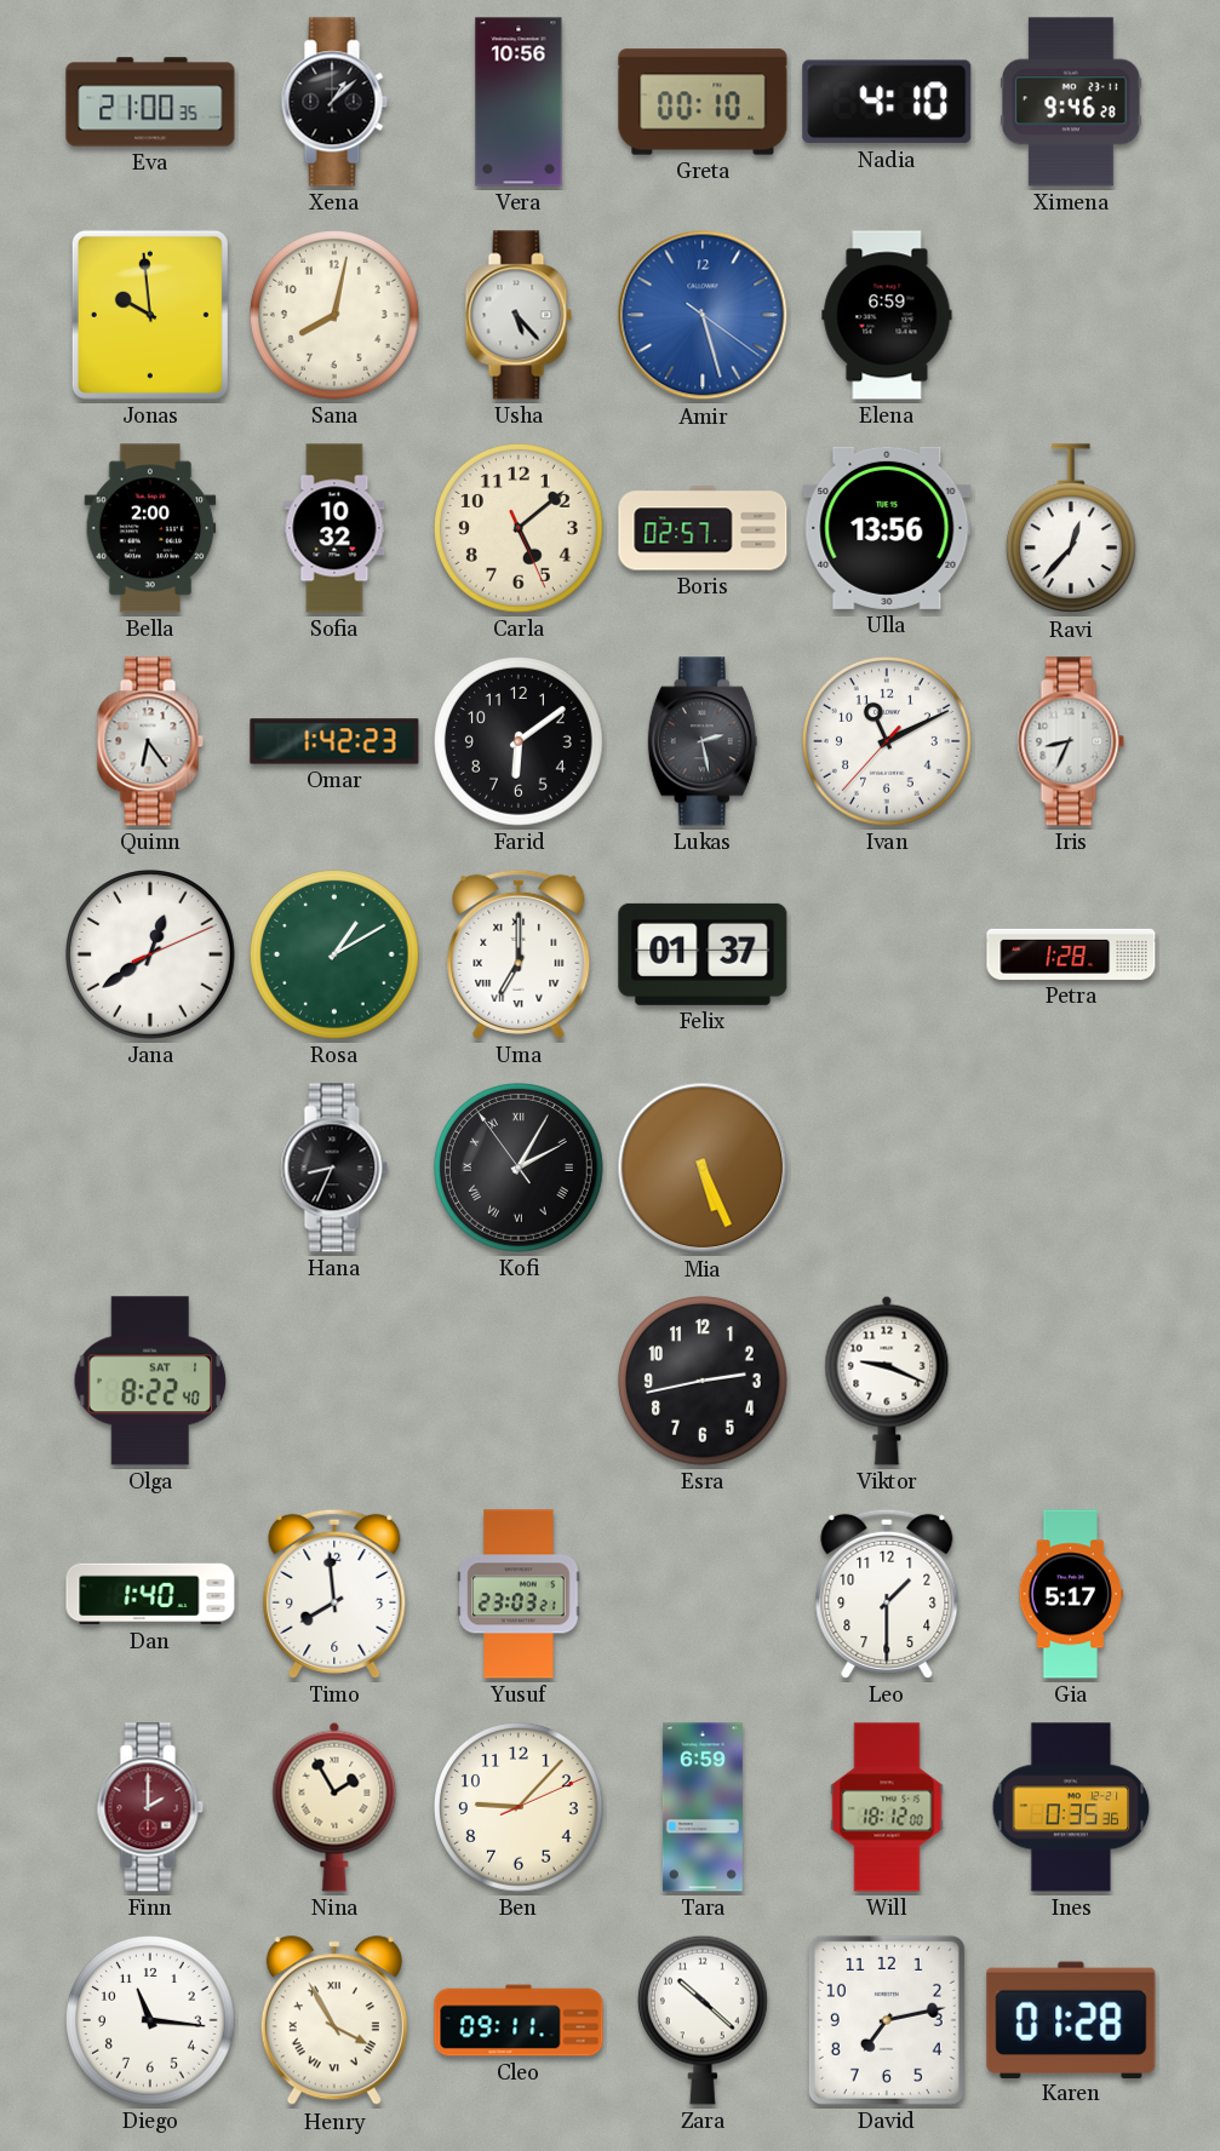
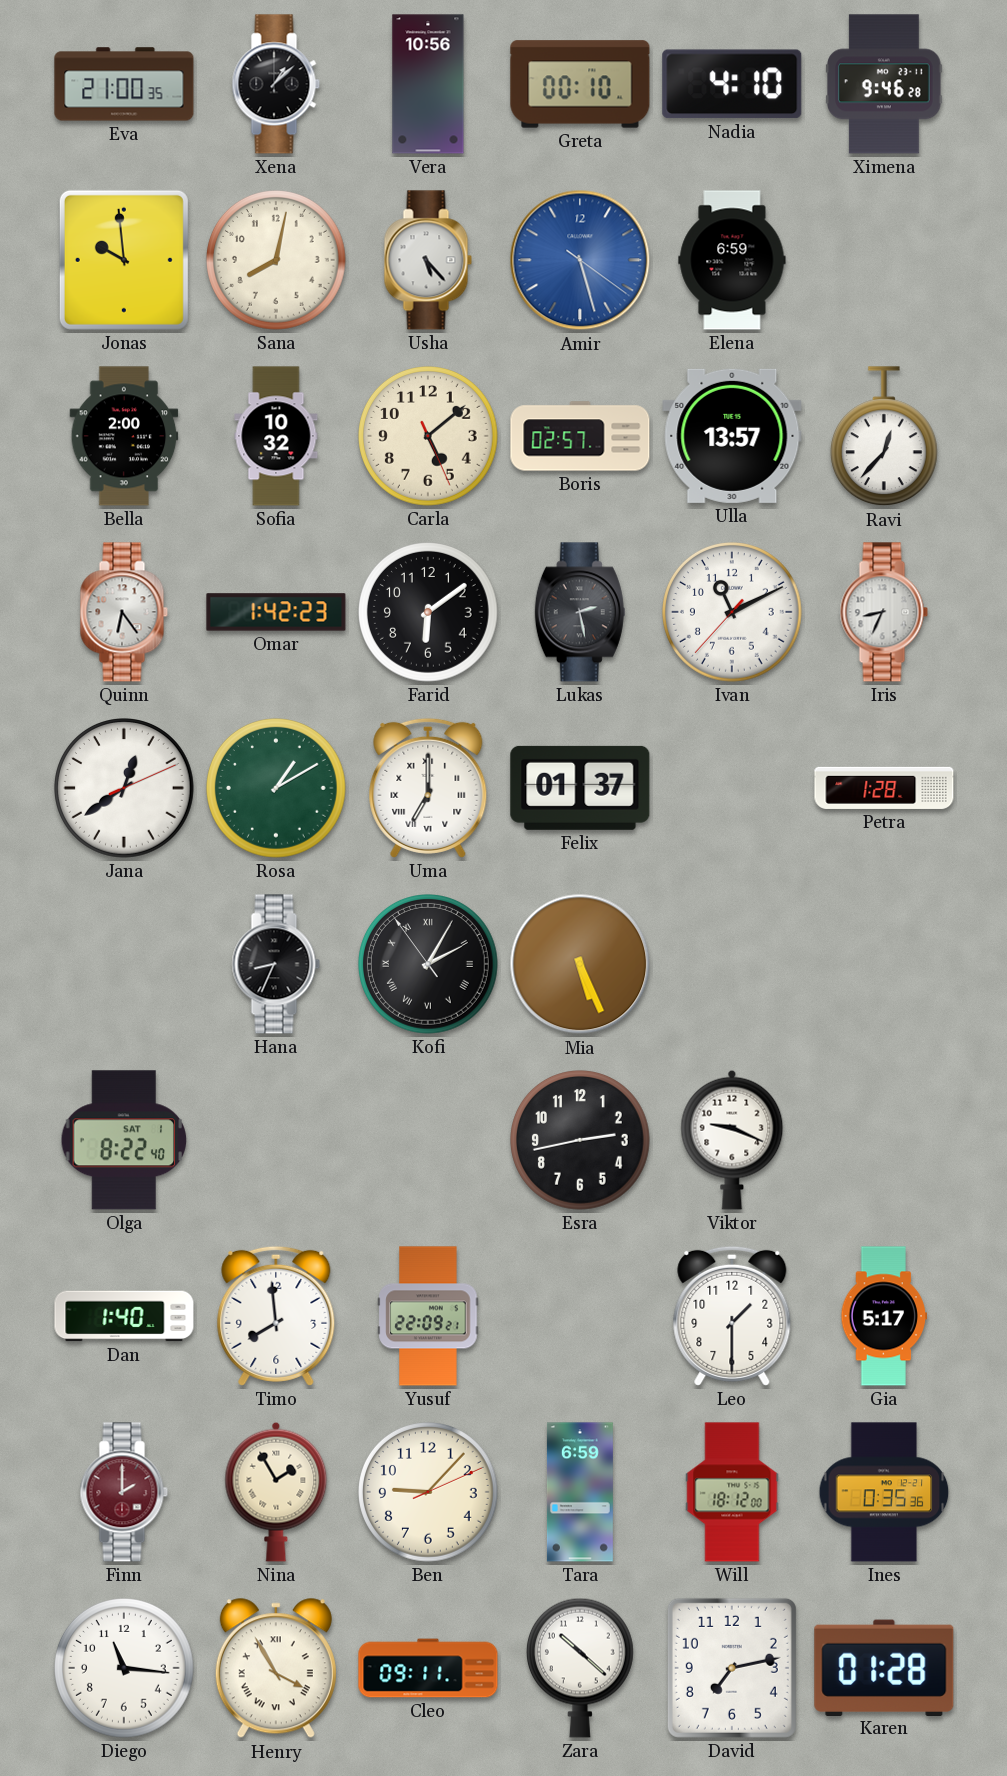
Ulla: 13:56 -> 13:57 (732, 436)
Yusuf: 23:03 -> 22:09 (428, 1316)
